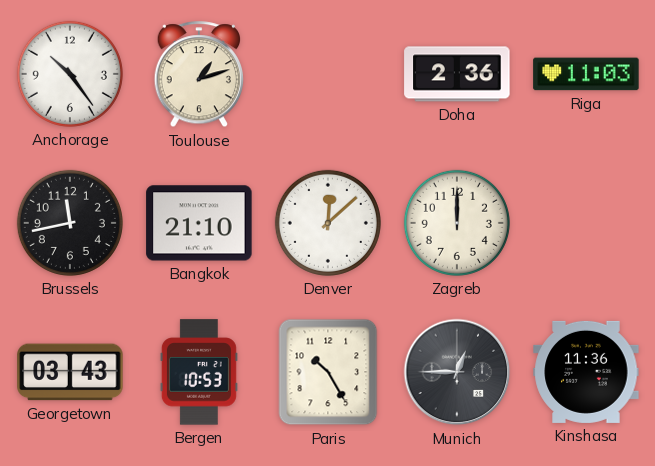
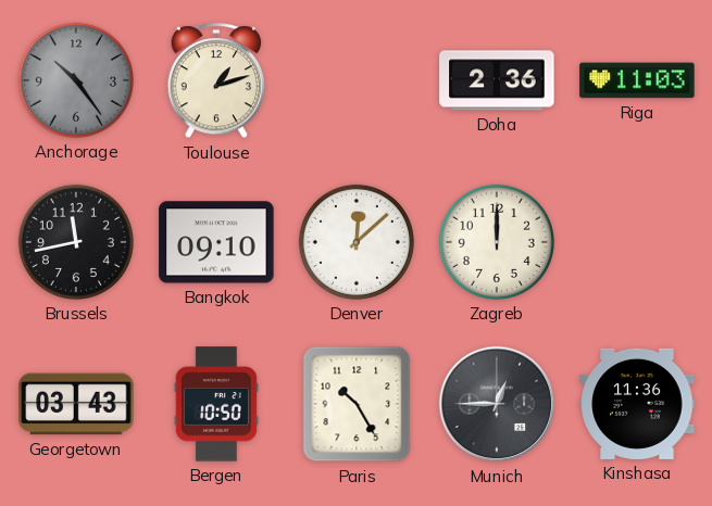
Anchorage dial: white -> grey (76, 80)
Bangkok: 21:10 -> 09:10 (216, 242)
Bergen: 10:53 -> 10:50 (216, 404)
